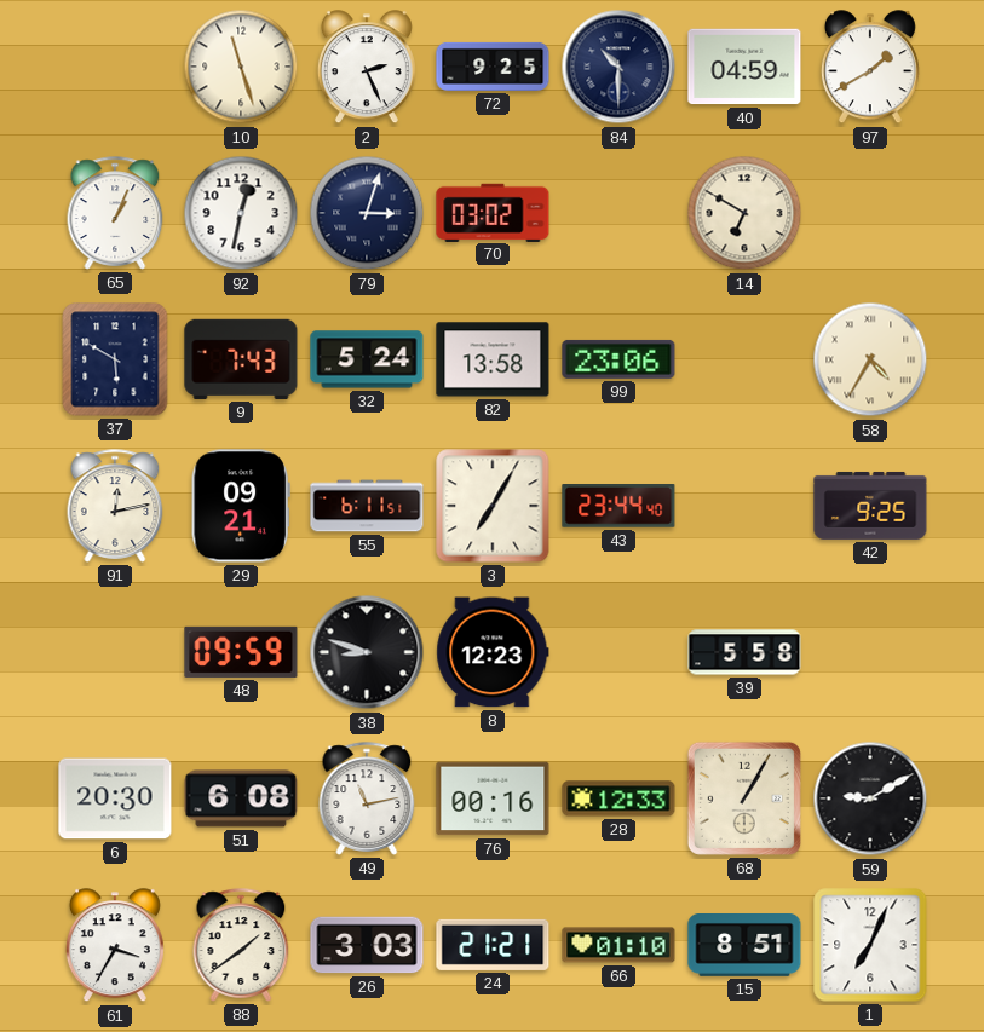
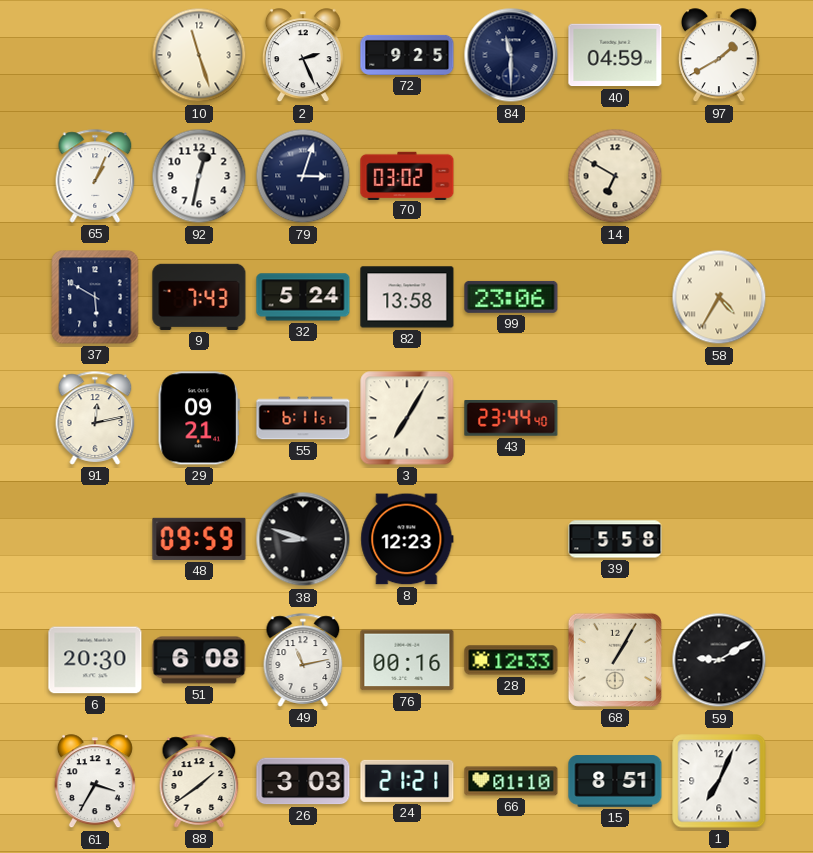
84: 10:30 -> 11:30 (511, 55)
42: 9:25 -> none (870, 506)
